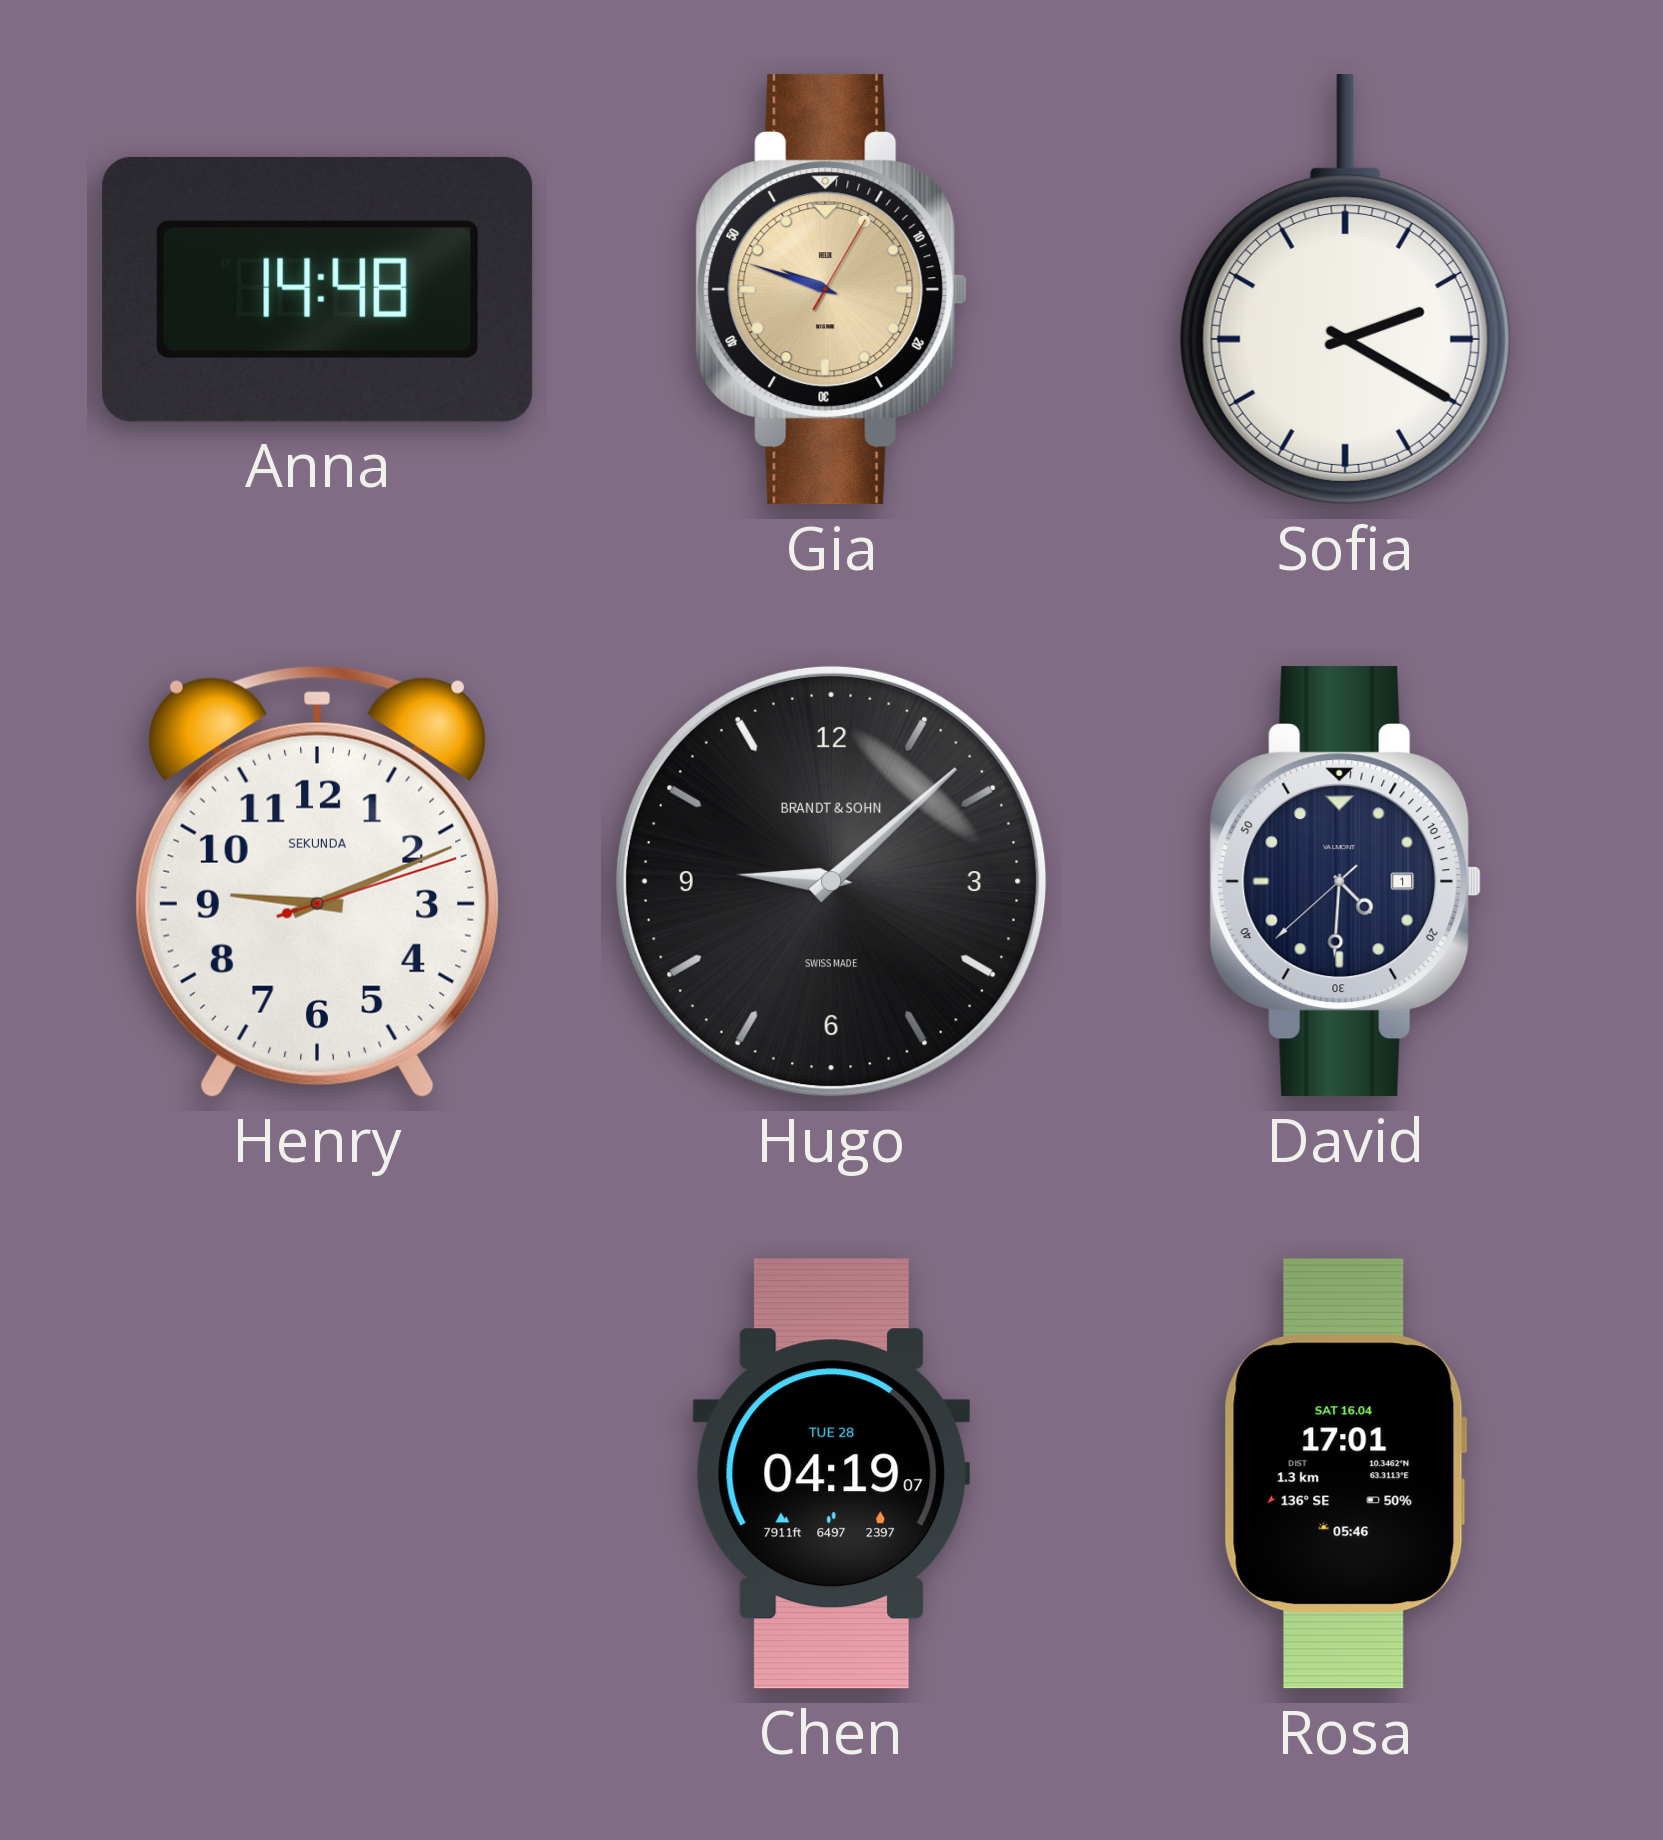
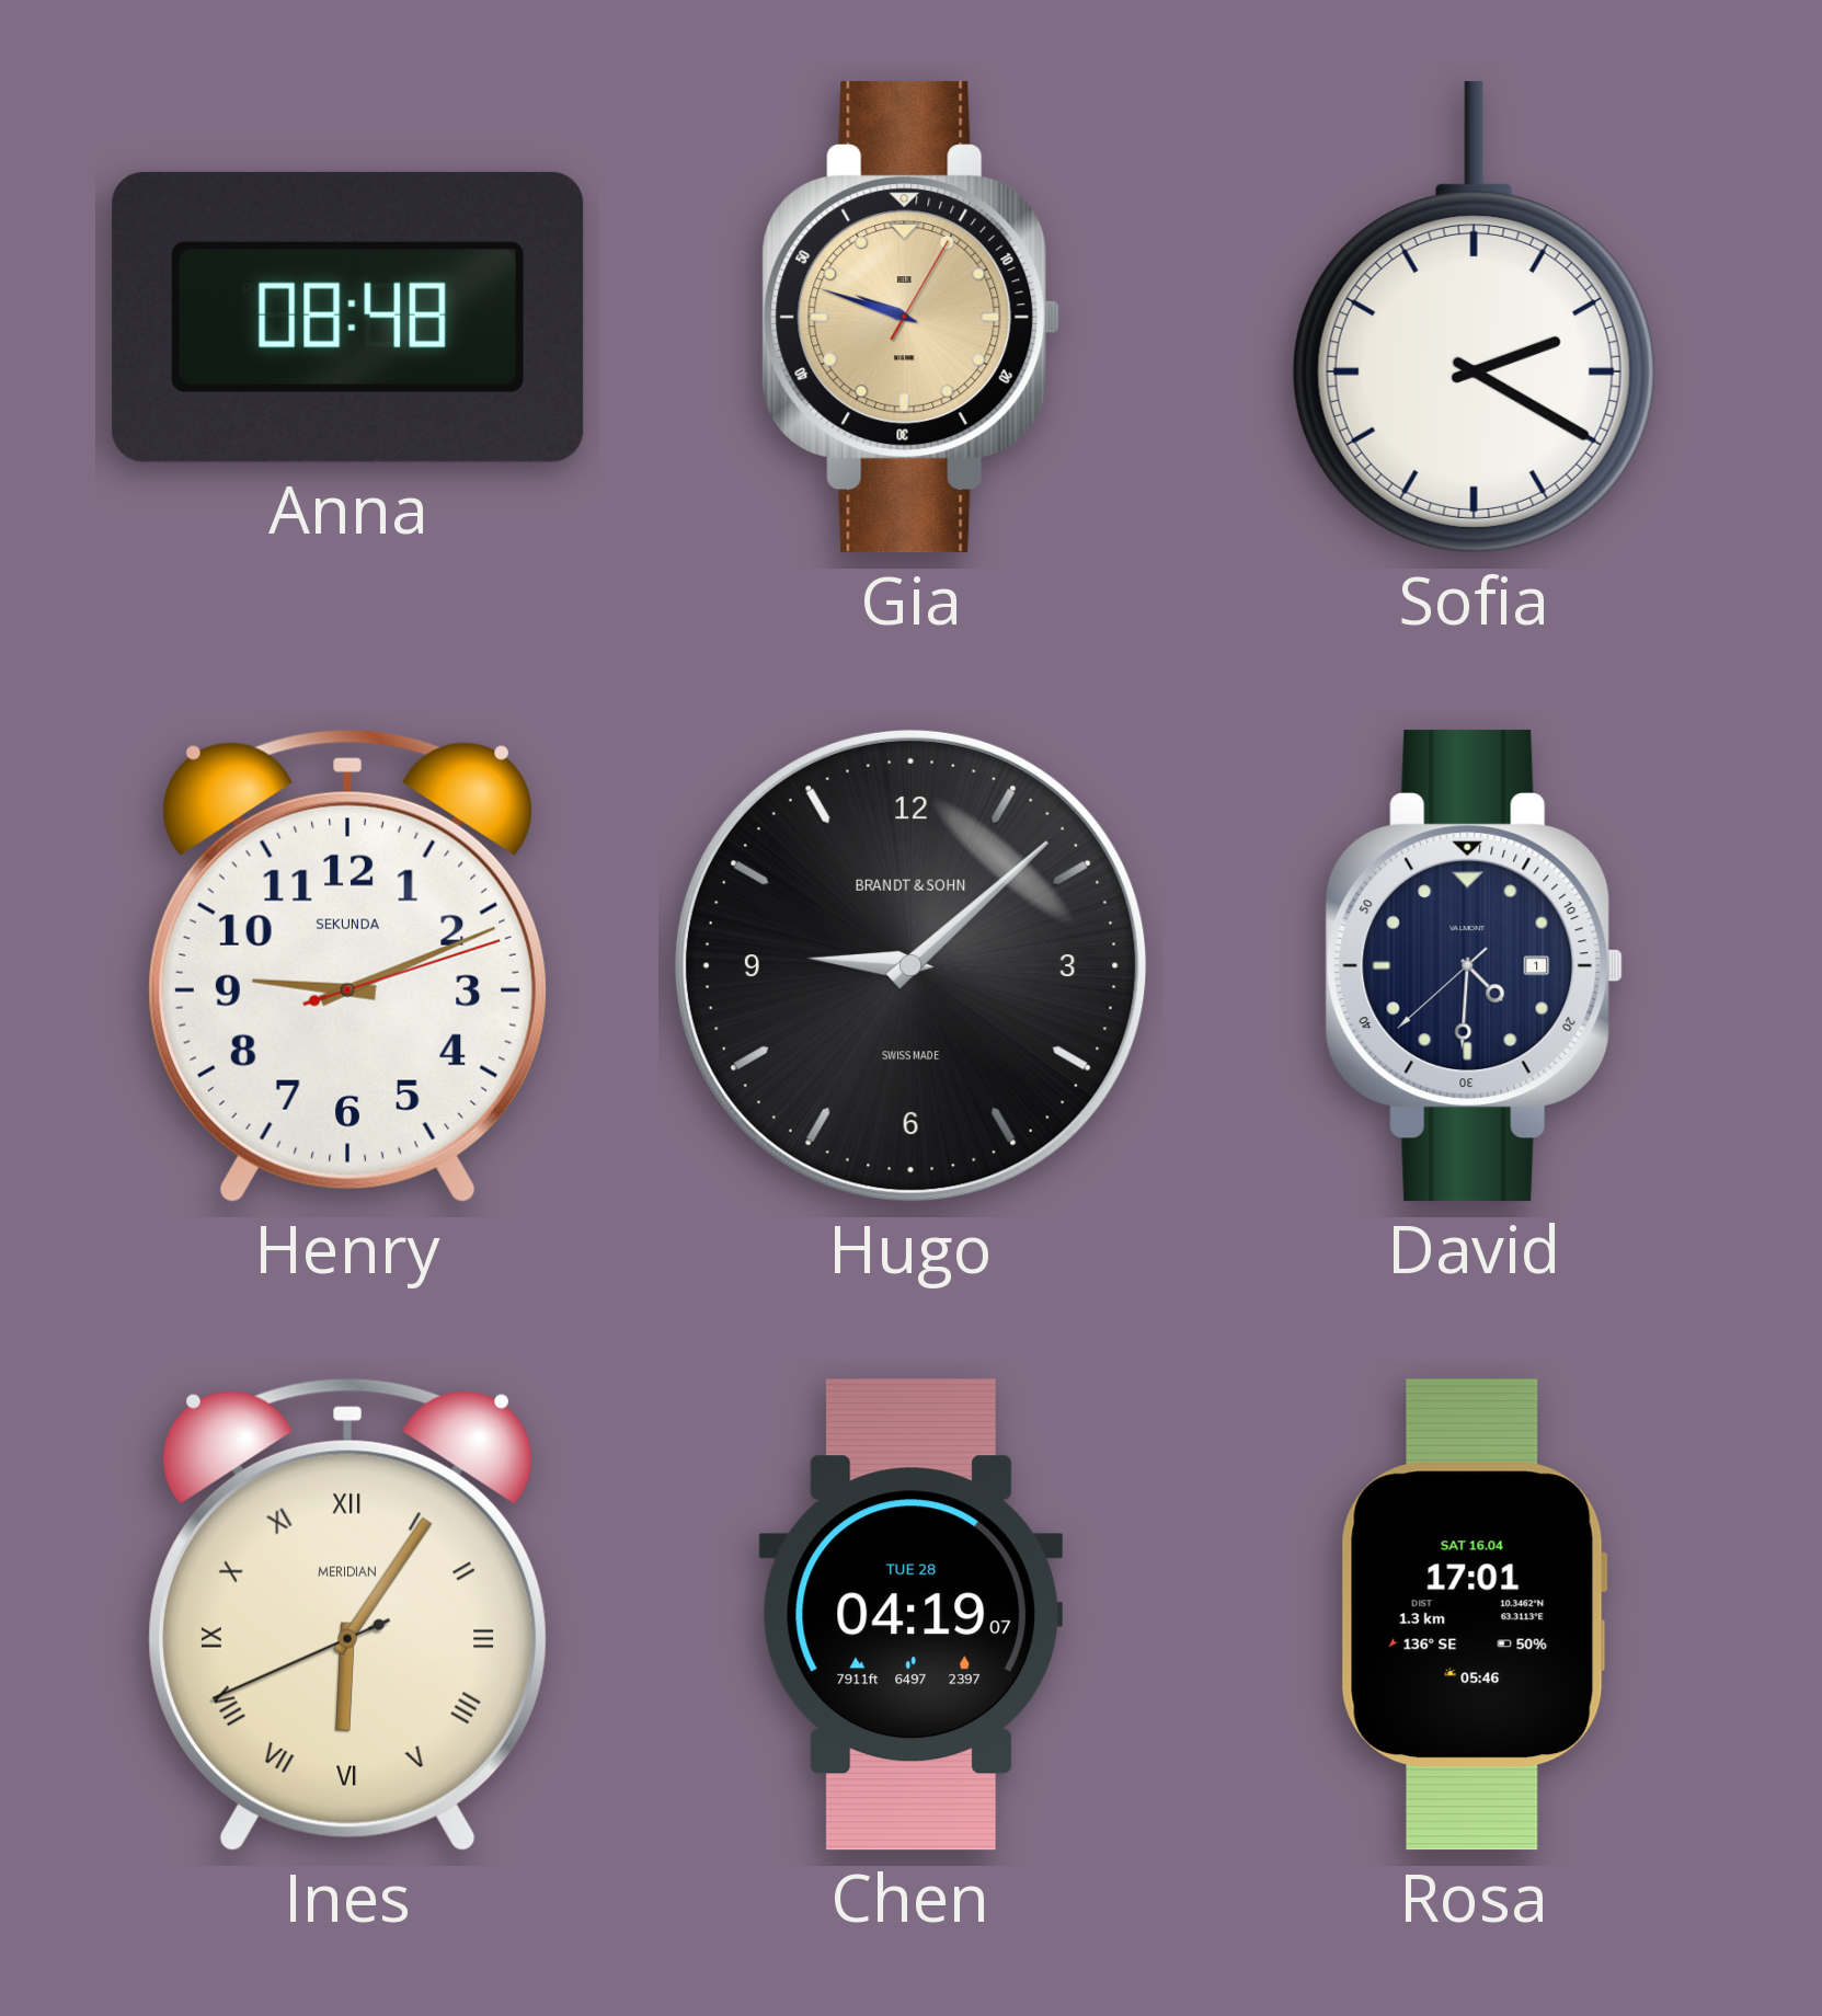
Anna: 14:48 -> 08:48 (348, 317)
Ines: none -> 6:05 (347, 1615)
